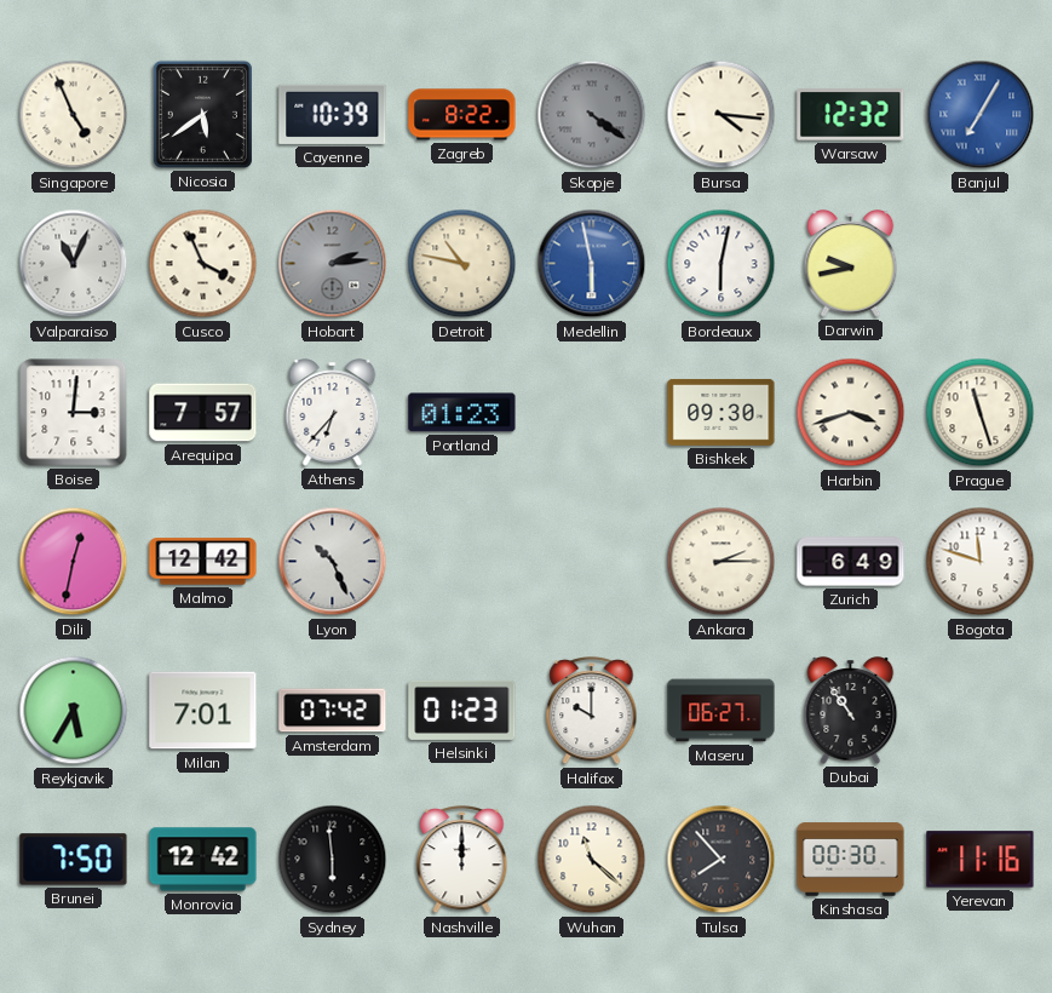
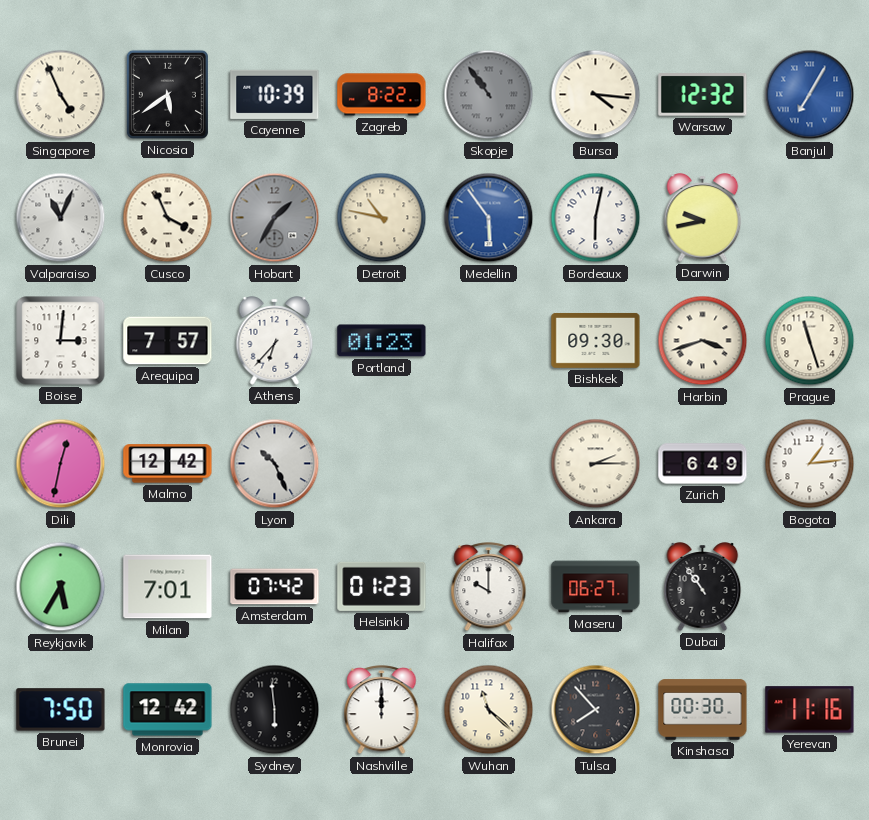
Skopje: 4:21 -> 10:54 (489, 95)
Hobart: 2:14 -> 1:35 (275, 218)
Medellin: 5:58 -> 5:54 (489, 218)
Bogota: 11:48 -> 1:14 (810, 464)
